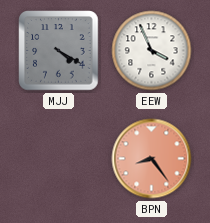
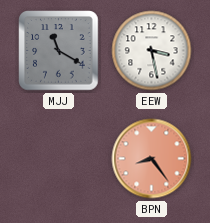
MJJ: 4:20 -> 11:20 (59, 51)
EEW: 3:56 -> 3:28 (152, 51)
